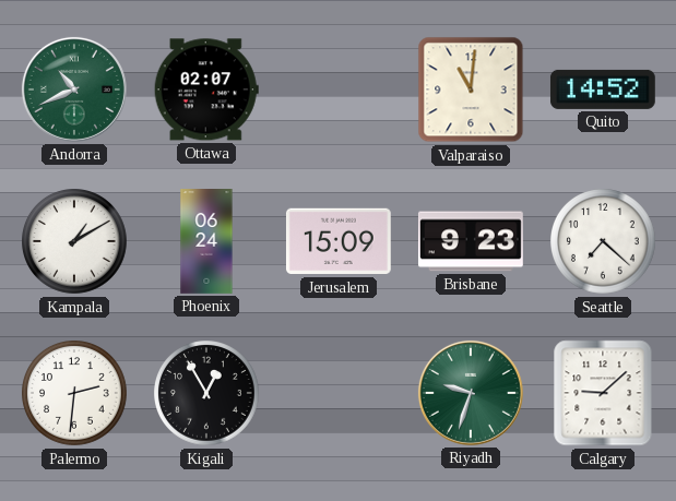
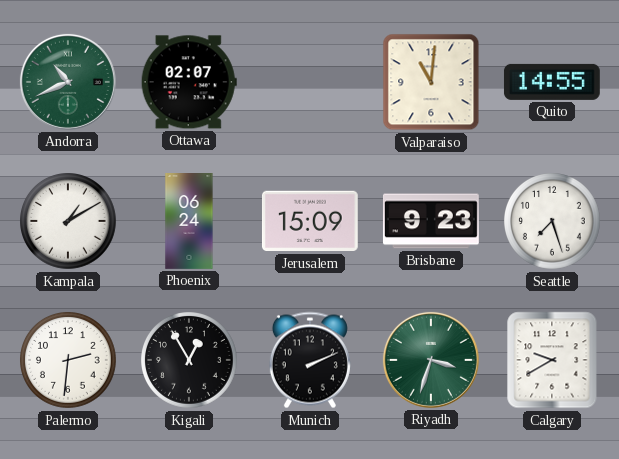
Quito: 14:52 -> 14:55 (552, 82)
Seattle: 7:22 -> 7:27 (553, 222)
Munich: none -> 2:11 (310, 360)
Riyadh: 9:33 -> 3:33 (431, 360)
Calgary: 9:08 -> 9:40 (552, 360)
